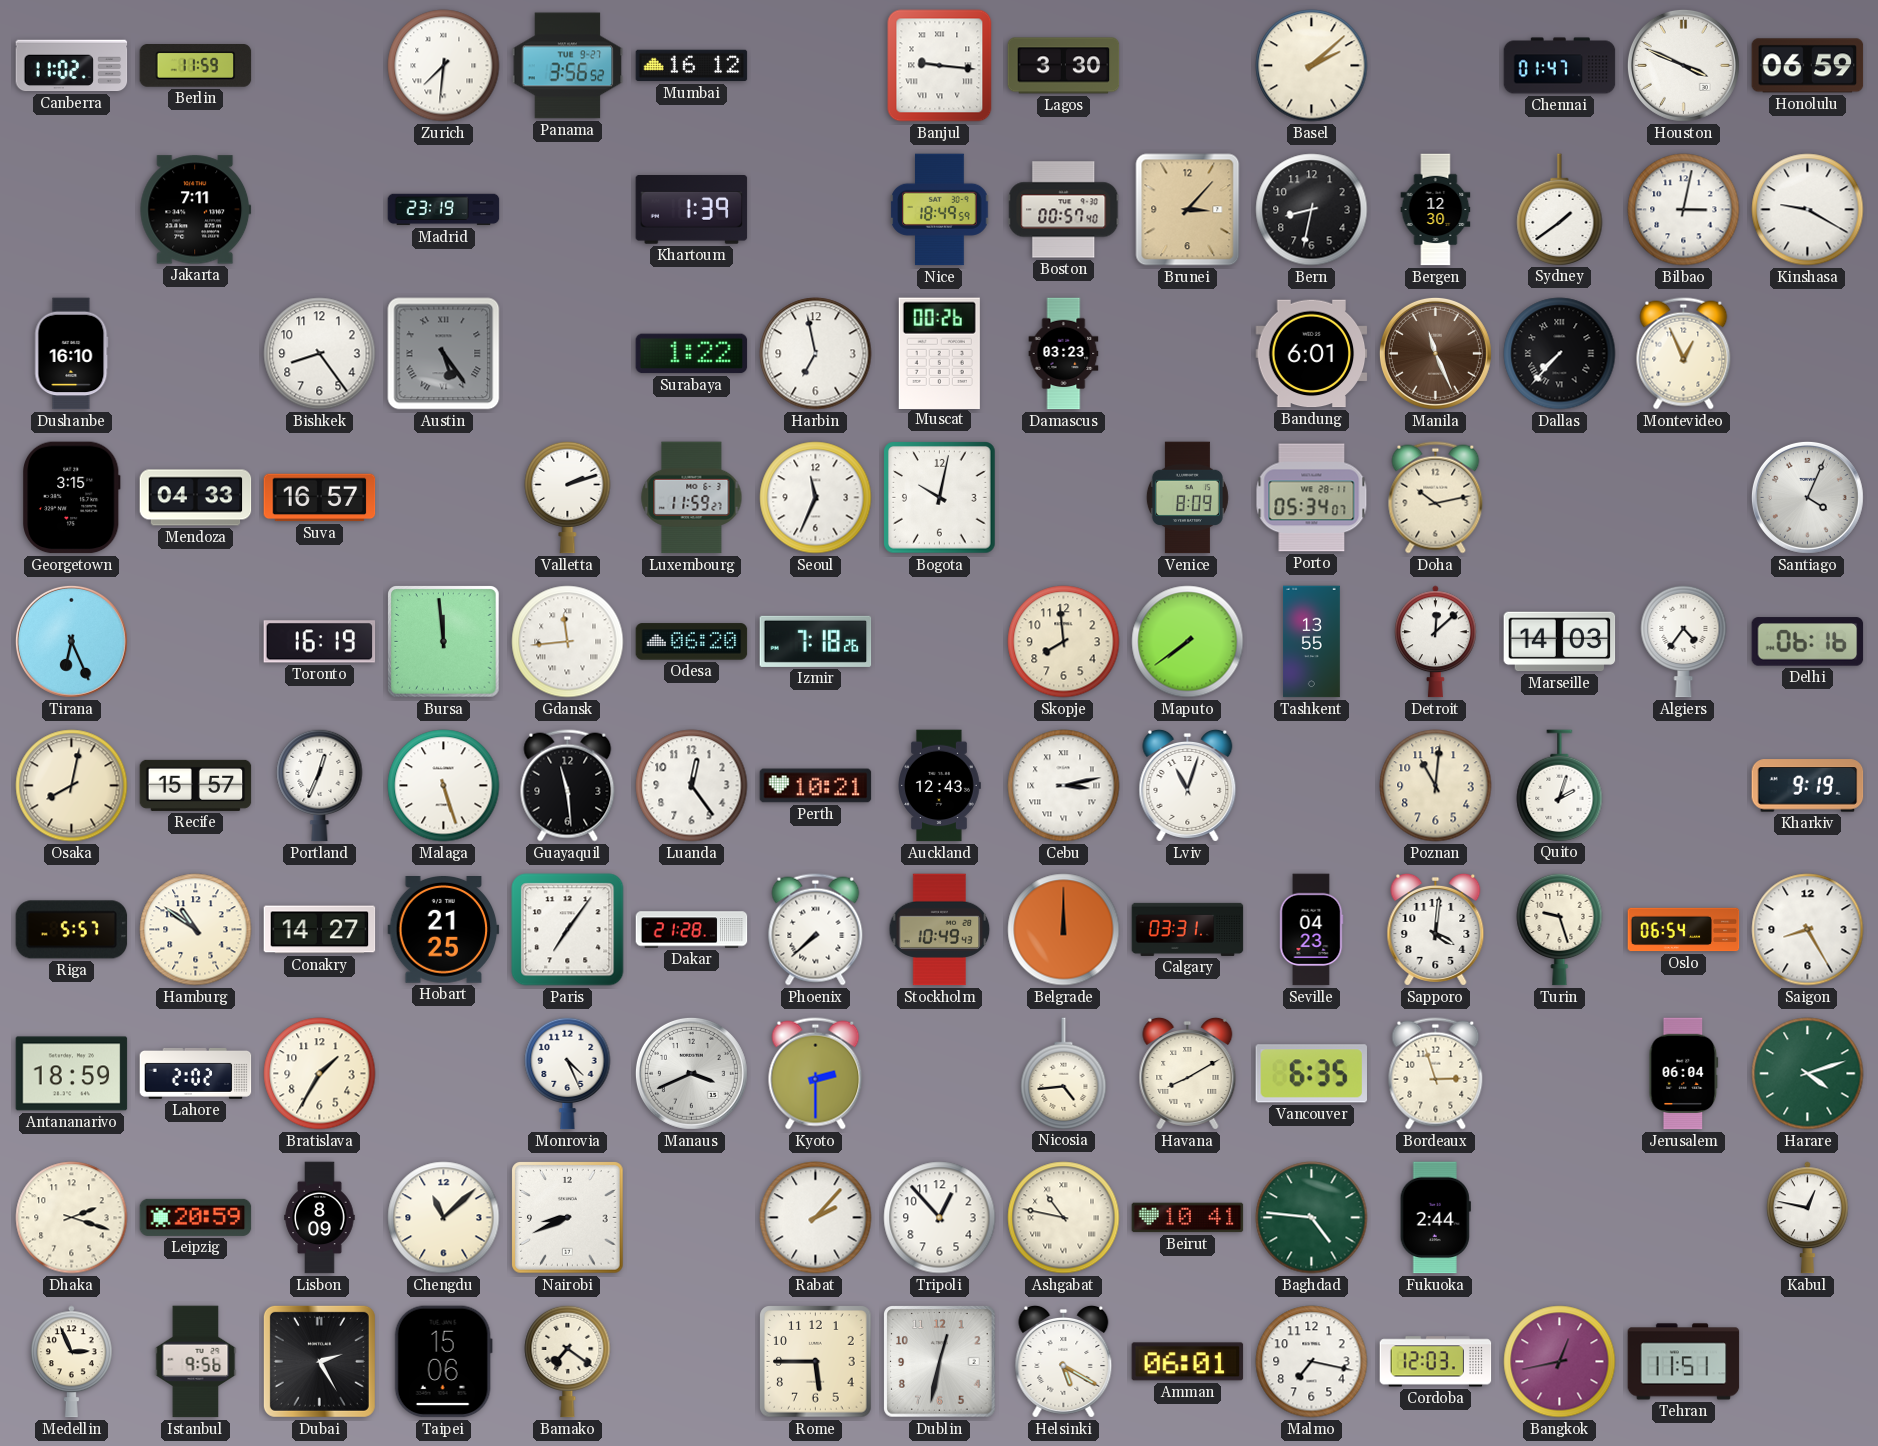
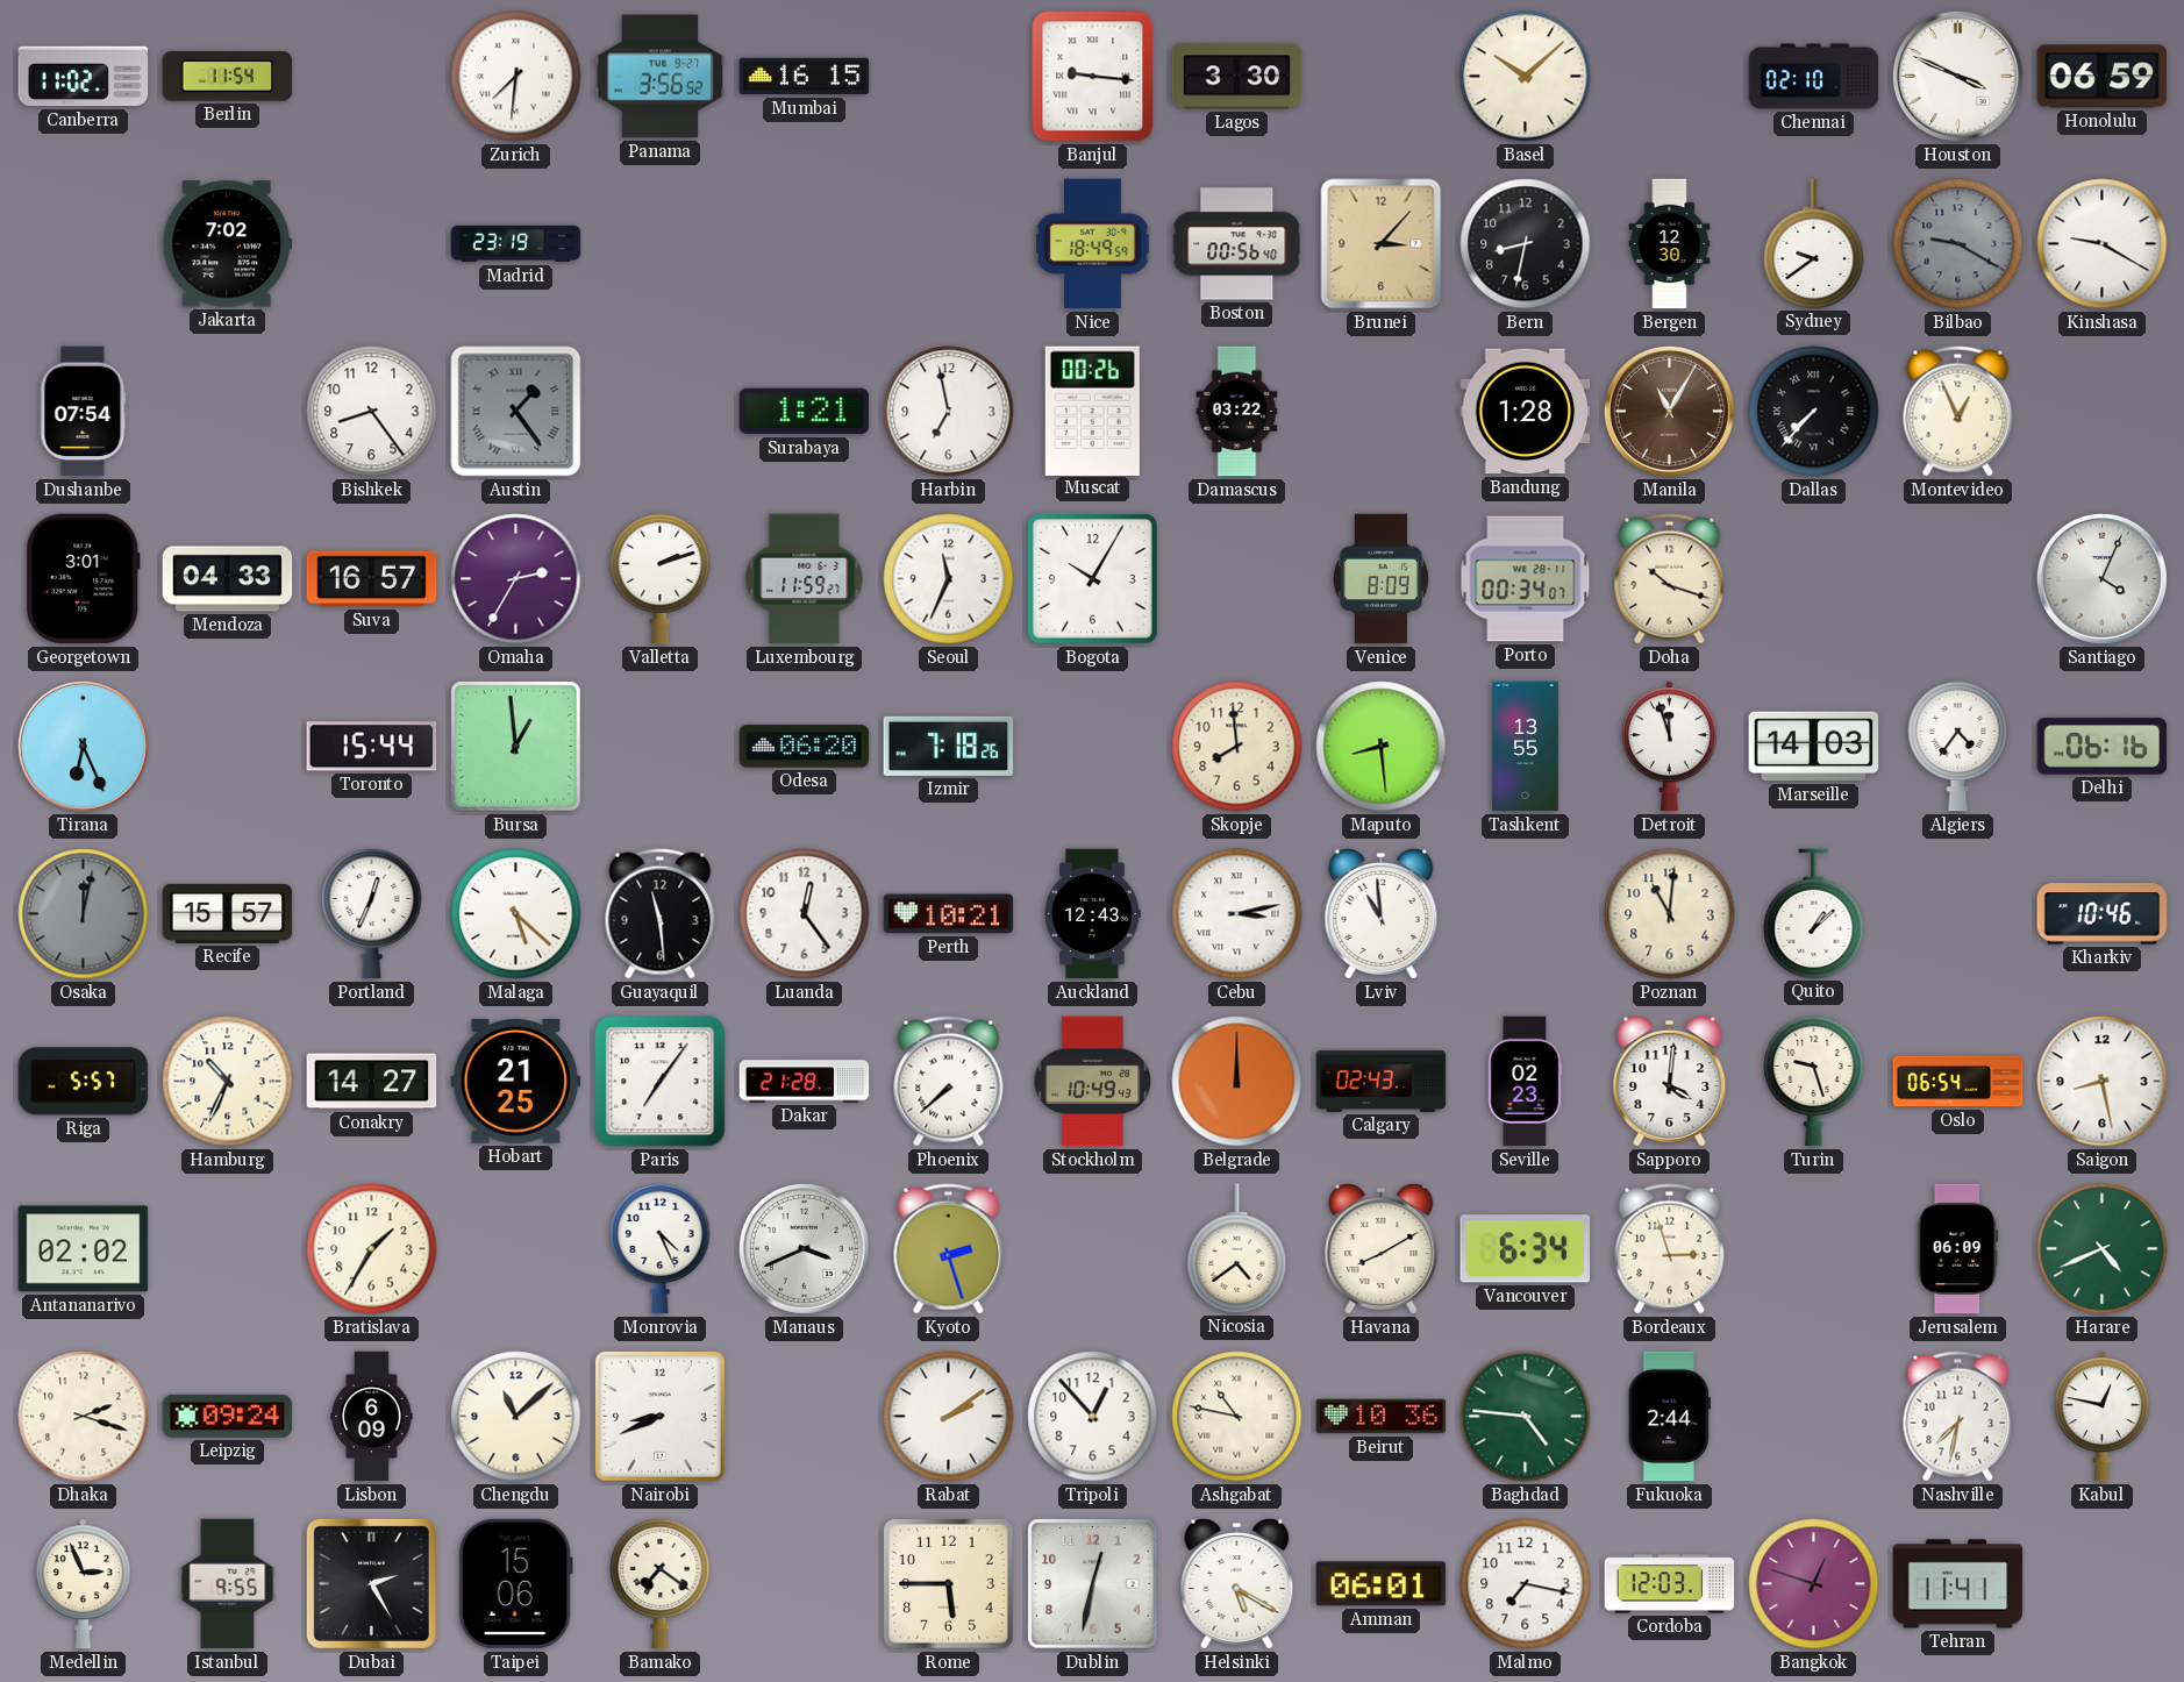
Berlin: 11:59 -> 11:54 (228, 77)
Mumbai: 16:12 -> 16:15 (805, 77)
Basel: 2:08 -> 10:08 (1526, 77)
Chennai: 01:47 -> 02:10 (1814, 77)
Jakarta: 7:11 -> 7:02 (228, 244)
Khartoum: 1:39 -> none (692, 210)
Boston: 00:57 -> 00:56 (1237, 244)
Sydney: 1:39 -> 9:39 (1814, 243)
Bilbao: 3:02 -> 9:20 (1958, 244)
Bilbao dial: white -> grey (1958, 244)
Dushanbe: 16:10 -> 07:54 (84, 412)
Austin: 5:24 -> 1:24 (516, 412)
Surabaya: 1:22 -> 1:21 (805, 412)
Damascus: 03:23 -> 03:22 (1237, 412)
Bandung: 6:01 -> 1:28 (1526, 412)
Manila: 11:26 -> 11:05 (1669, 411)
Georgetown: 3:15 -> 3:01 (84, 579)
Omaha: none -> 2:35 (516, 579)
Bogota: 10:02 -> 10:05 (1093, 579)
Porto: 05:34 -> 00:34 (1526, 579)
Doha: 10:13 -> 10:18 (1670, 579)
Toronto: 16:19 -> 15:44 (372, 747)
Bursa: 11:59 -> 12:59 (516, 747)
Gdansk: 11:44 -> none (568, 642)
Maputo: 7:39 -> 8:29 (1382, 747)
Detroit: 12:08 -> 11:57 (1670, 747)
Osaka: 8:02 -> 12:02 (84, 914)
Osaka dial: cream -> grey (84, 914)
Malaga: 5:27 -> 5:22 (516, 914)
Lviv: 11:03 -> 10:59 (1382, 913)
Quito: 2:03 -> 1:08 (1814, 913)
Kharkiv: 9:19 -> 10:46 (2103, 914)
Hamburg: 10:51 -> 10:34 (228, 1082)
Calgary: 03:31 -> 02:43 (1382, 1081)
Seville: 04:23 -> 02:23 (1525, 1082)
Saigon: 8:25 -> 8:28 (2103, 1082)
Antananarivo: 18:59 -> 02:02 (84, 1249)
Lahore: 2:02 -> none (196, 1073)
Kyoto: 2:30 -> 2:27 (949, 1249)
Nicosia: 4:44 -> 4:39 (1237, 1248)
Vancouver: 6:35 -> 6:34 (1525, 1249)
Jerusalem: 06:04 -> 06:09 (1958, 1249)
Harare: 4:12 -> 4:41 (2103, 1249)
Leipzig: 20:59 -> 09:24 (228, 1416)
Lisbon: 8:09 -> 6:09 (372, 1417)
Rabat: 2:07 -> 2:09 (949, 1417)
Beirut: 10:41 -> 10:36 (1382, 1417)
Nashville: none -> 7:32 (1958, 1417)
Istanbul: 9:56 -> 9:55 (228, 1584)
Bangkok: 12:43 -> 12:48 (1814, 1584)
Tehran: 11:51 -> 11:41 (1958, 1584)
